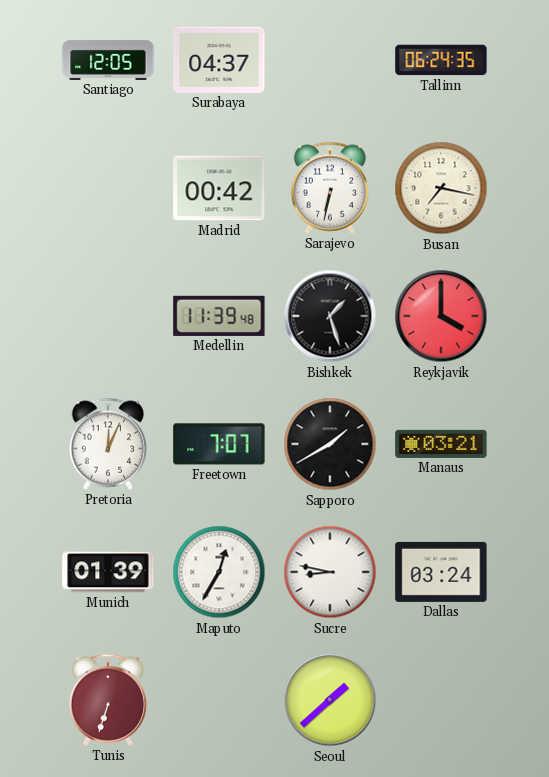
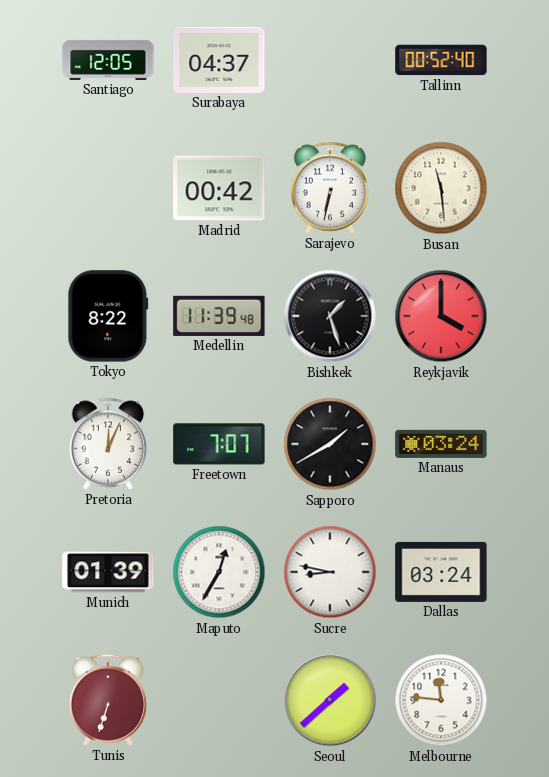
Tallinn: 06:24 -> 00:52 (441, 60)
Busan: 7:17 -> 11:29 (441, 188)
Tokyo: none -> 8:22 (108, 316)
Manaus: 03:21 -> 03:24 (441, 444)
Melbourne: none -> 11:46 (441, 700)
